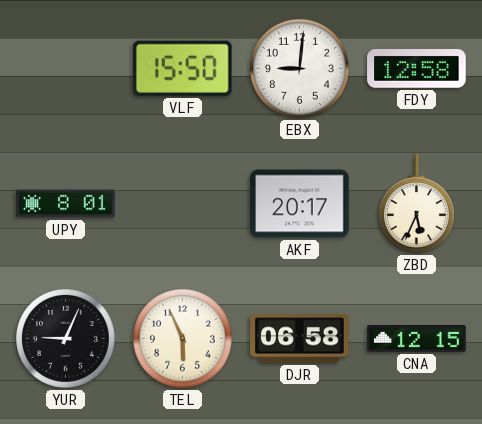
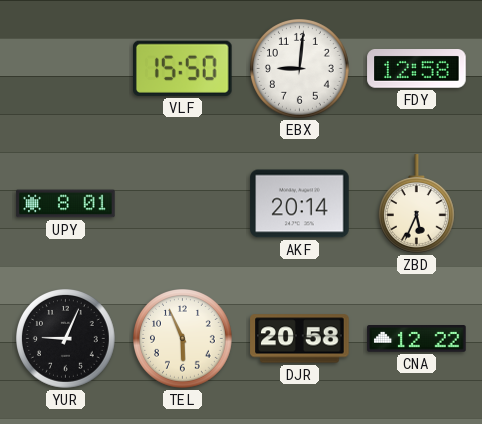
AKF: 20:17 -> 20:14 (300, 204)
DJR: 06:58 -> 20:58 (300, 339)
CNA: 12:15 -> 12:22 (417, 339)
